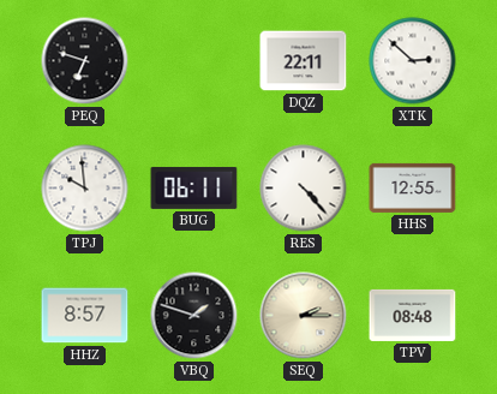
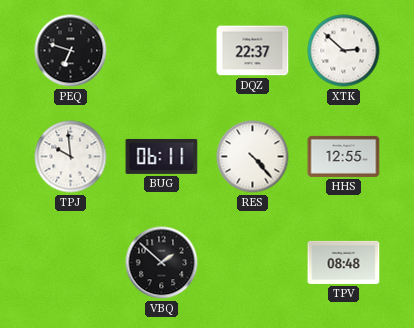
DQZ: 22:11 -> 22:37 (253, 51)
HHZ: 8:57 -> none (85, 316)
VBQ: 1:48 -> 1:52 (162, 263)
SEQ: 2:15 -> none (304, 316)
